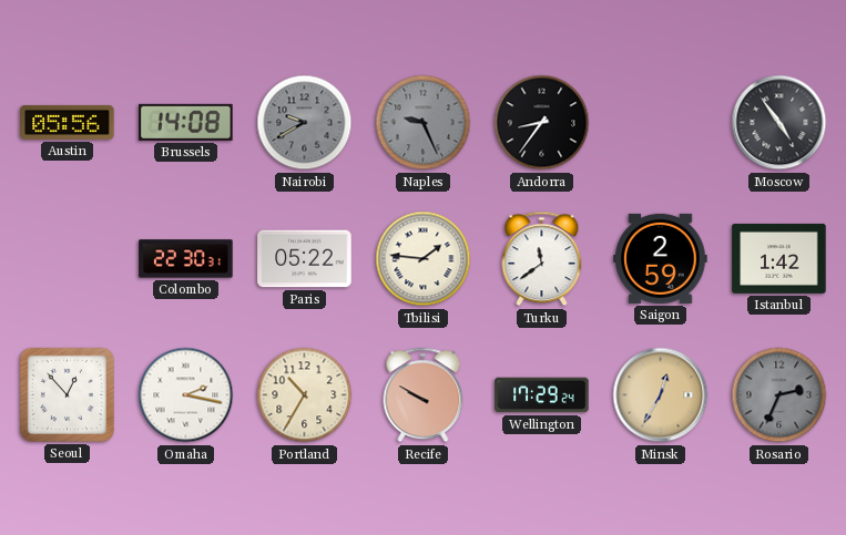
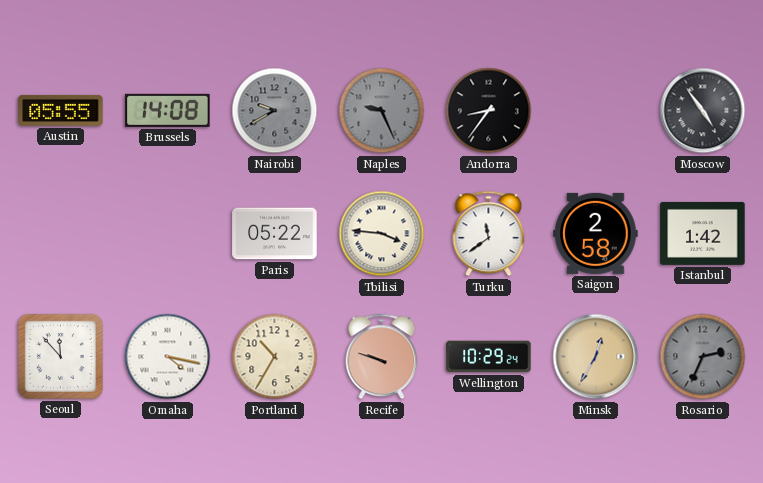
Austin: 05:56 -> 05:55 (61, 110)
Colombo: 22:30 -> none (186, 259)
Tbilisi: 1:46 -> 3:46 (382, 234)
Saigon: 2:59 -> 2:58 (596, 233)
Seoul: 12:53 -> 11:53 (60, 356)
Omaha: 2:17 -> 4:17 (168, 357)
Recife: 9:50 -> 9:48 (382, 357)
Wellington: 17:29 -> 10:29 (489, 357)
